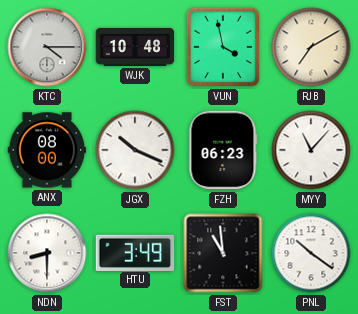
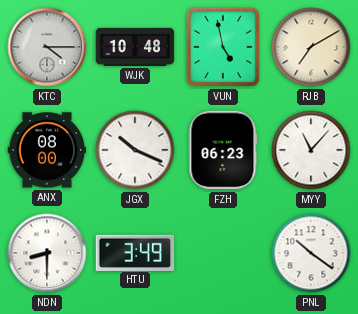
VUN: 3:58 -> 4:58 (223, 47)
FST: 10:59 -> none (223, 253)
